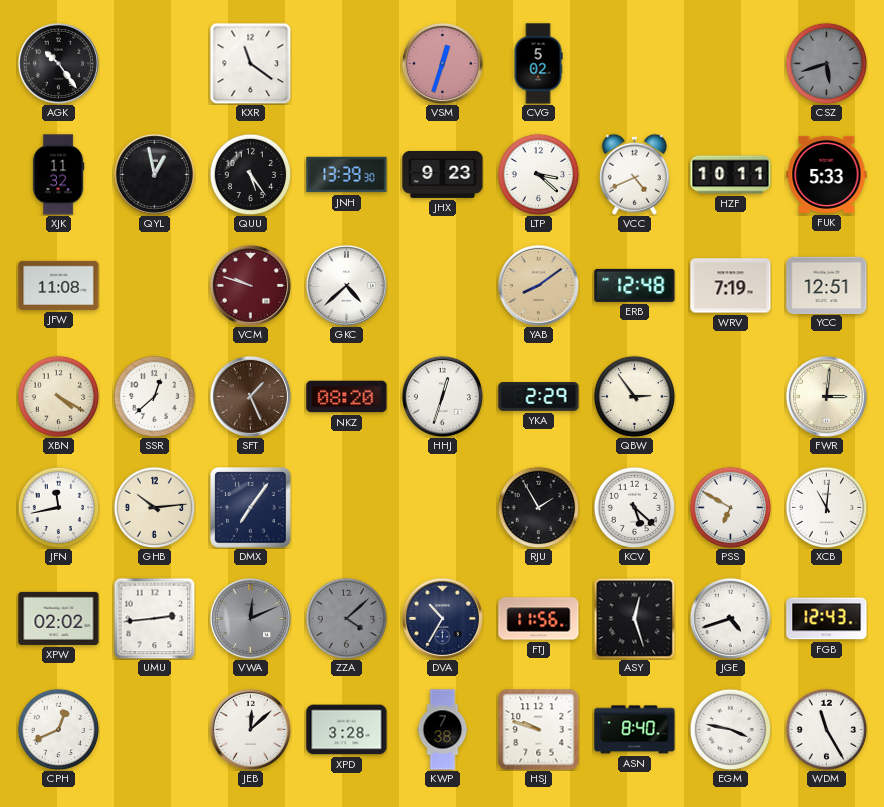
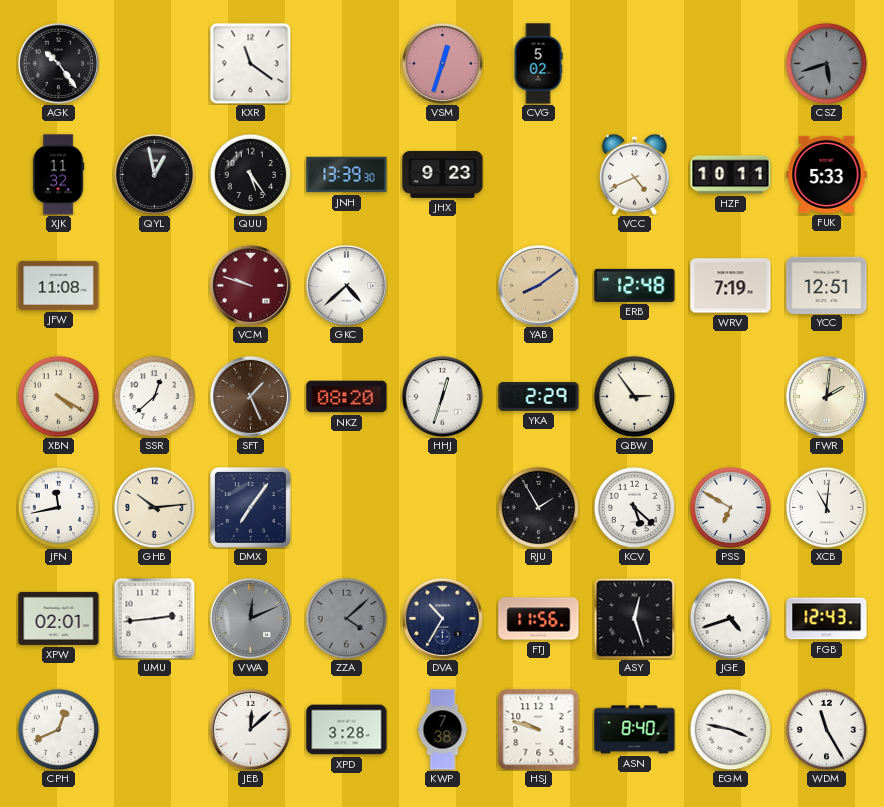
LTP: 3:22 -> none (538, 174)
FWR: 3:01 -> 2:01 (826, 396)
XPW: 02:02 -> 02:01 (59, 618)
